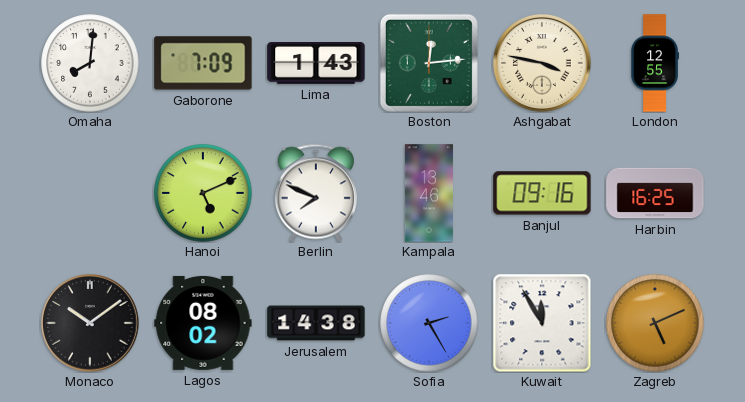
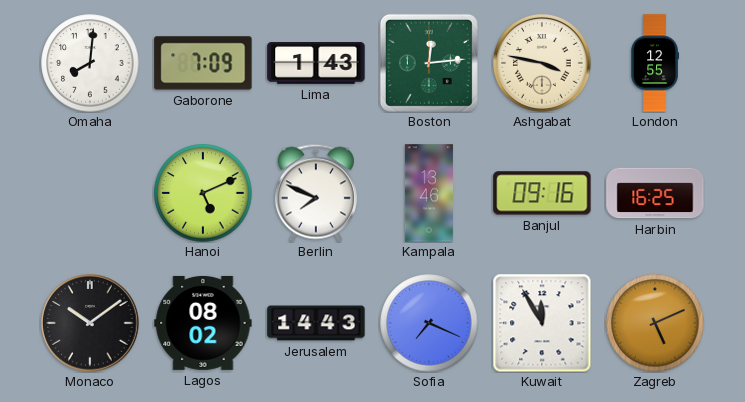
Jerusalem: 14:38 -> 14:43 (316, 323)
Sofia: 2:25 -> 7:19 (429, 323)
